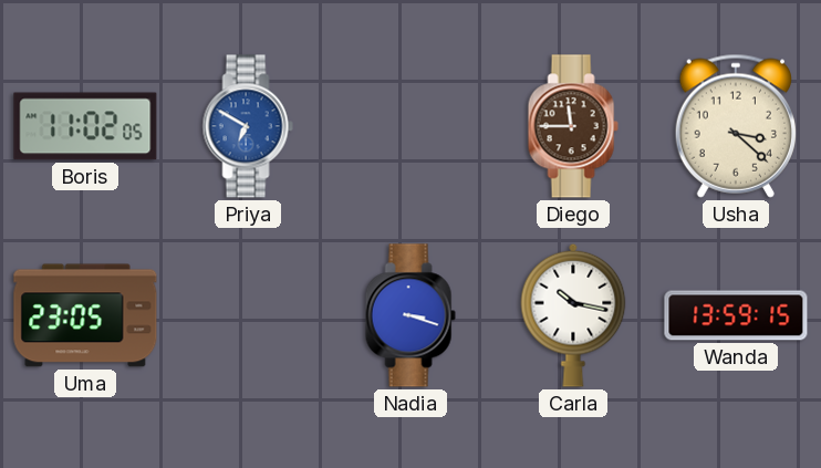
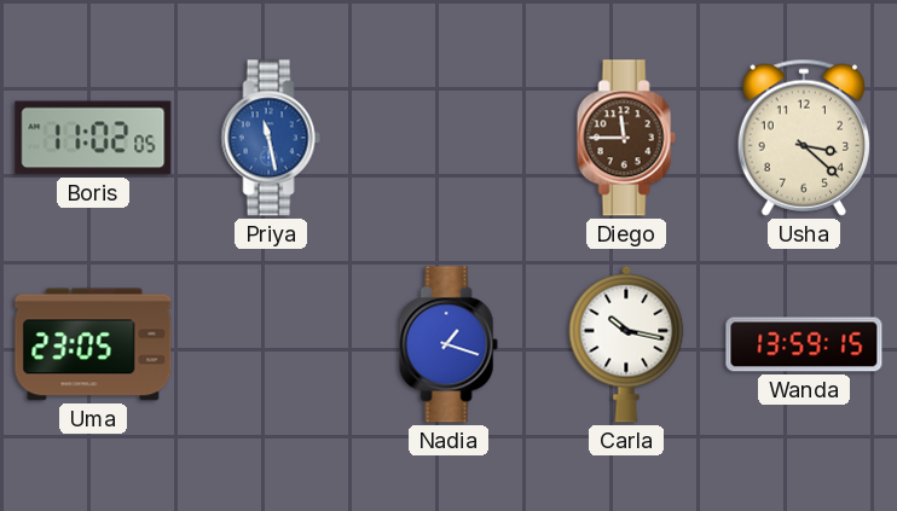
Priya: 6:50 -> 11:28 (271, 138)
Nadia: 3:18 -> 1:18 (448, 344)
